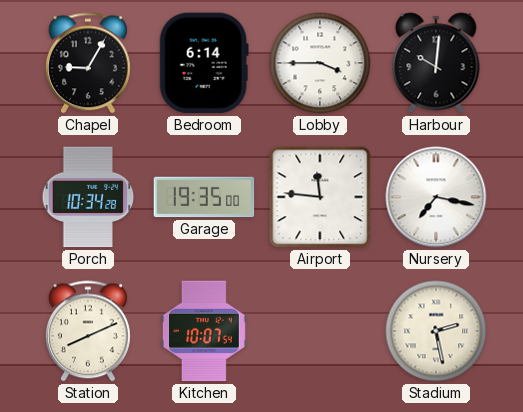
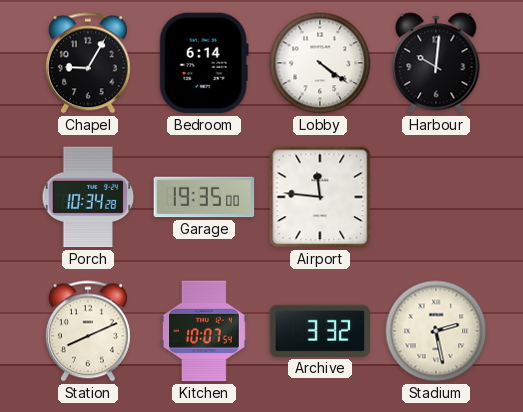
Lobby: 3:45 -> 4:21 (320, 63)
Nursery: 7:17 -> none (436, 197)
Archive: none -> 3:32 (320, 331)
